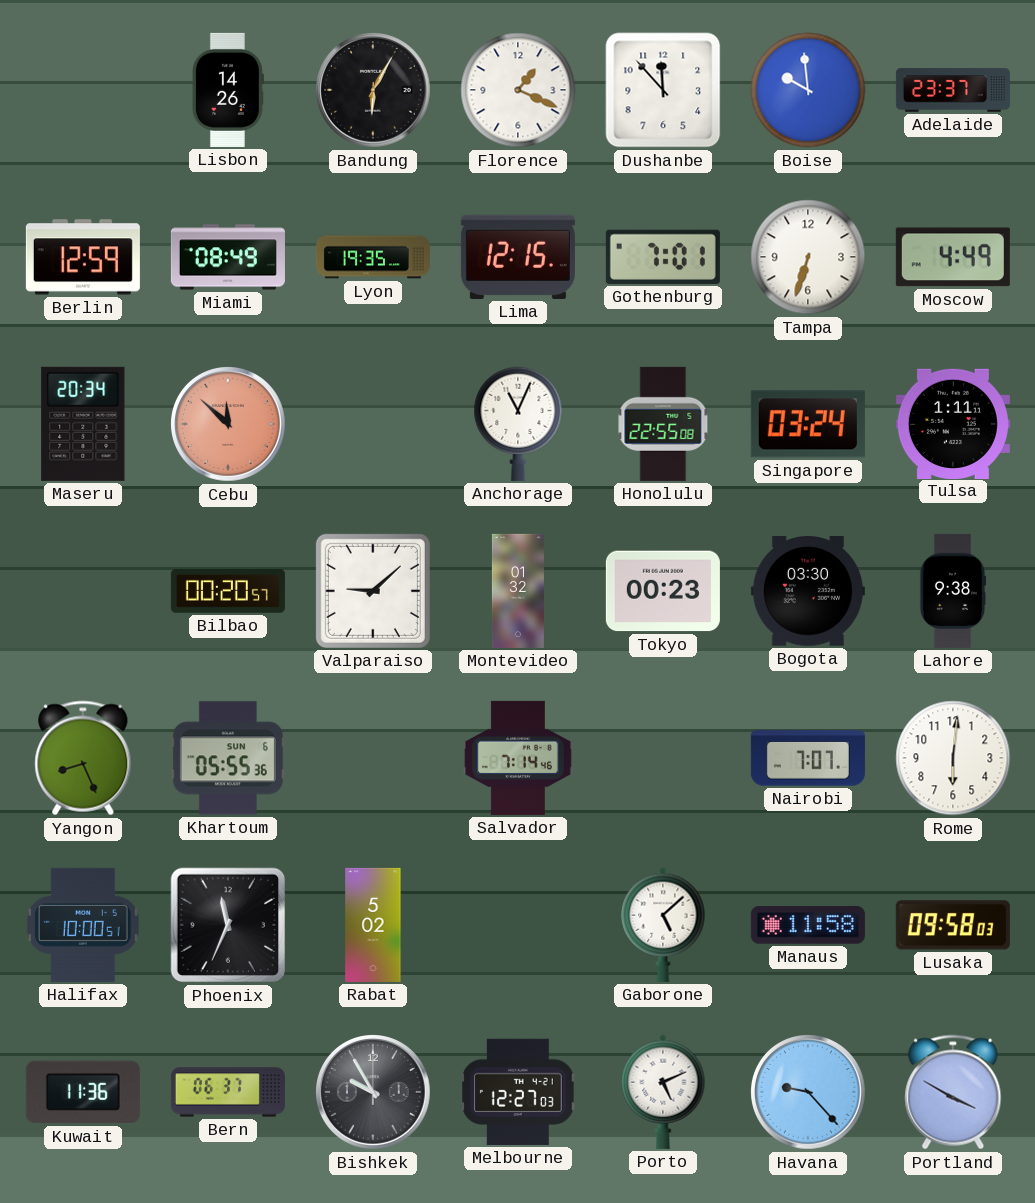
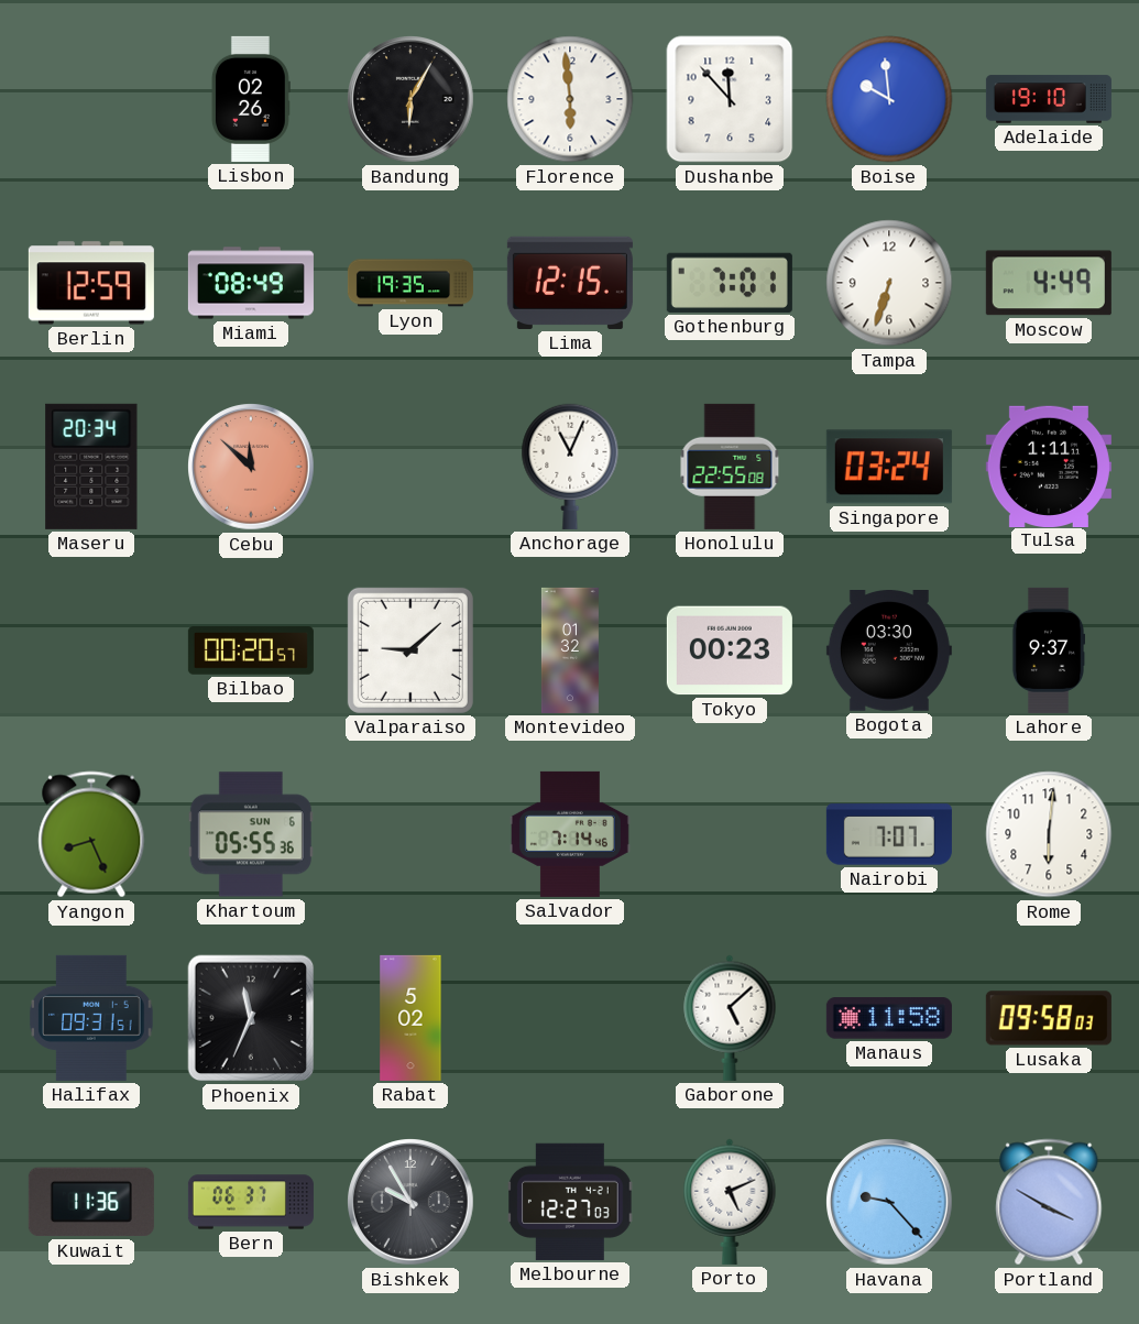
Lisbon: 14:26 -> 02:26 (251, 99)
Florence: 1:19 -> 5:59 (570, 99)
Adelaide: 23:37 -> 19:10 (1049, 99)
Lahore: 9:38 -> 9:37 (1049, 650)
Halifax: 10:00 -> 09:31 (91, 1018)
